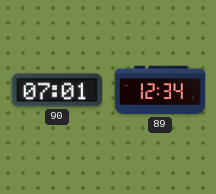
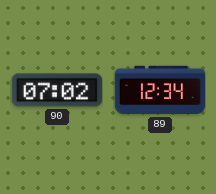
90: 07:01 -> 07:02 (57, 90)
